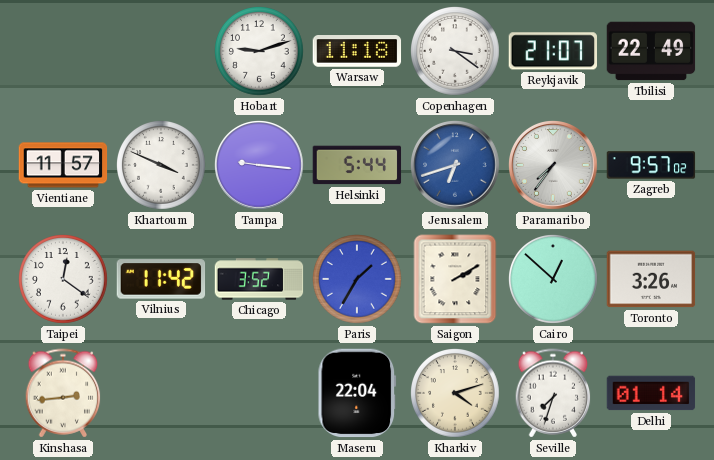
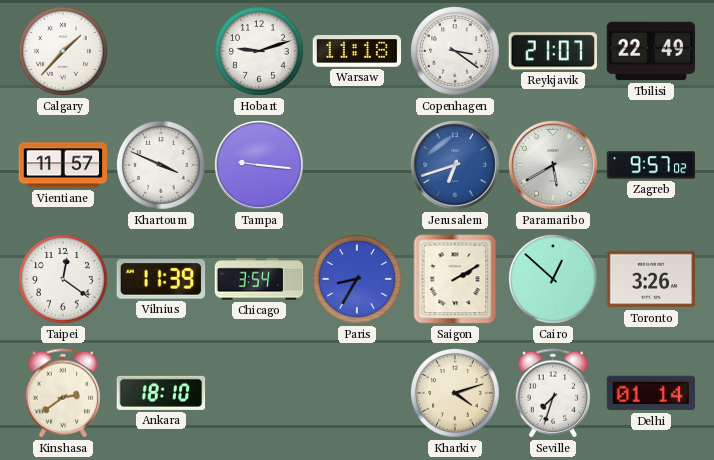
Calgary: none -> 1:37 (64, 52)
Helsinki: 5:44 -> none (357, 165)
Paramaribo: 7:36 -> 5:40 (554, 166)
Vilnius: 11:42 -> 11:39 (161, 279)
Chicago: 3:52 -> 3:54 (259, 279)
Paris: 1:35 -> 8:35 (358, 280)
Kinshasa: 2:44 -> 2:39 (63, 393)
Ankara: none -> 18:10 (161, 393)
Maseru: 22:04 -> none (357, 393)
